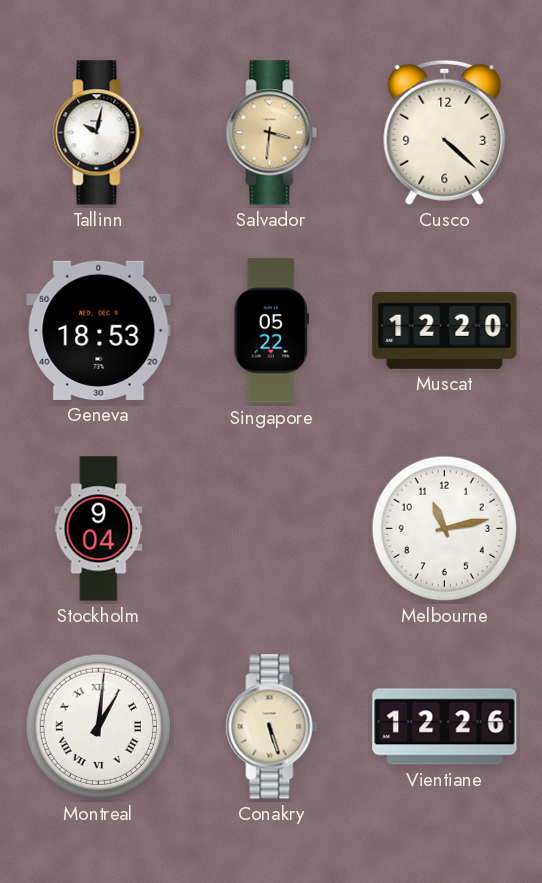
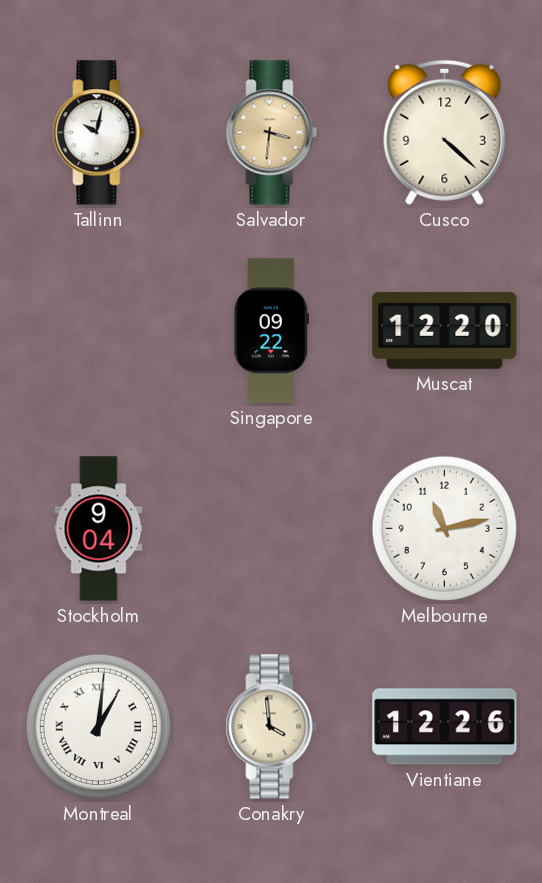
Geneva: 18:53 -> none (99, 330)
Singapore: 05:22 -> 09:22 (272, 331)
Conakry: 5:27 -> 3:59 (272, 727)
